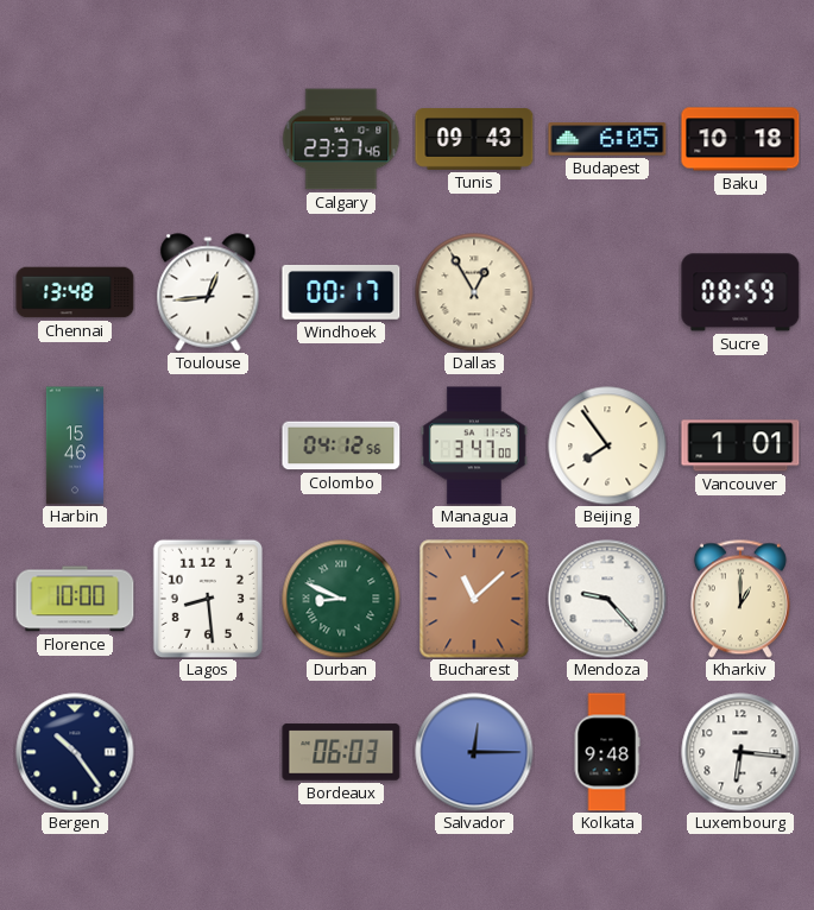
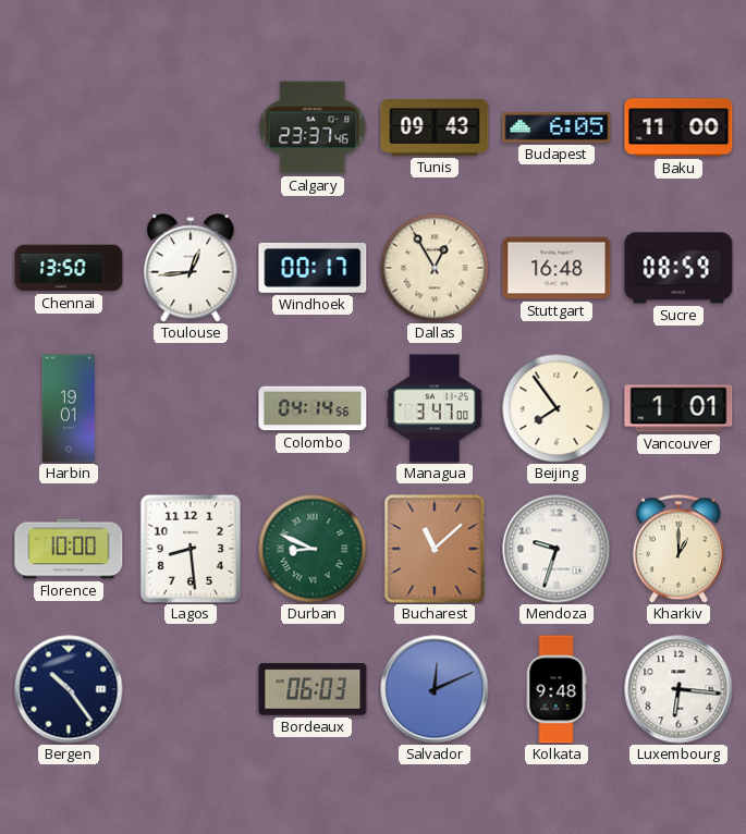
Baku: 10:18 -> 11:00 (678, 127)
Chennai: 13:48 -> 13:50 (69, 268)
Stuttgart: none -> 16:48 (557, 268)
Harbin: 15:46 -> 19:01 (69, 408)
Colombo: 04:12 -> 04:14 (313, 408)
Mendoza: 9:23 -> 9:33 (557, 549)
Salvador: 12:15 -> 12:11 (435, 689)
